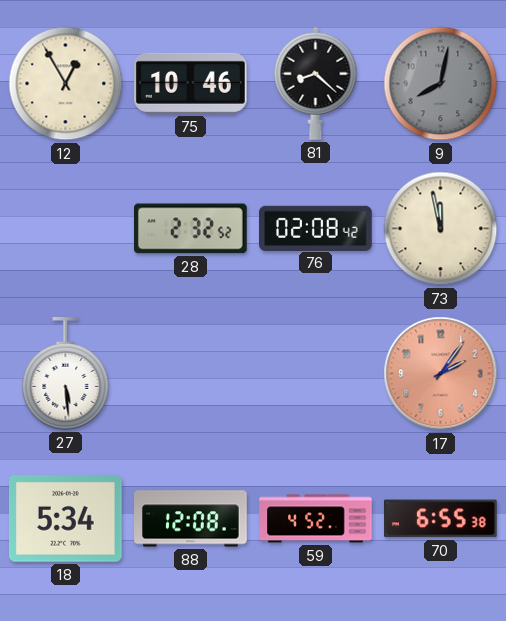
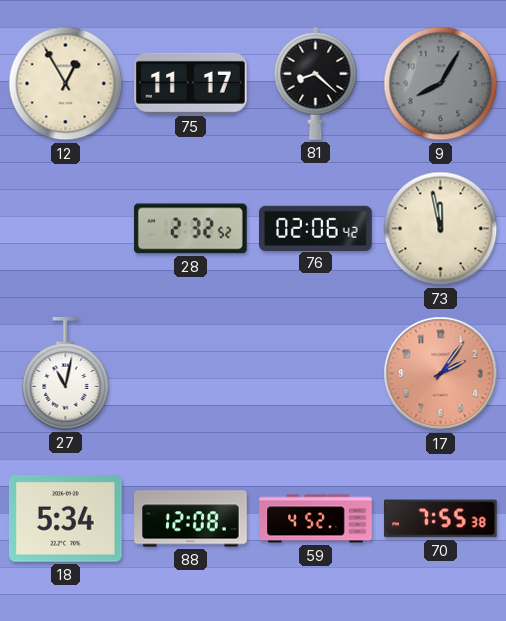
75: 10:46 -> 11:17 (191, 83)
9: 8:02 -> 8:05 (441, 84)
76: 02:08 -> 02:06 (316, 228)
27: 5:29 -> 11:02 (66, 374)
70: 6:55 -> 7:55 (440, 519)
